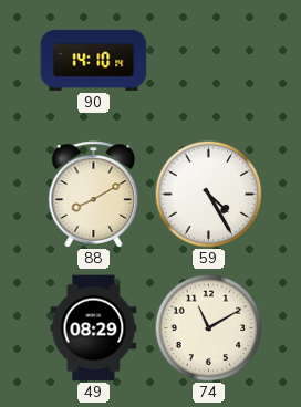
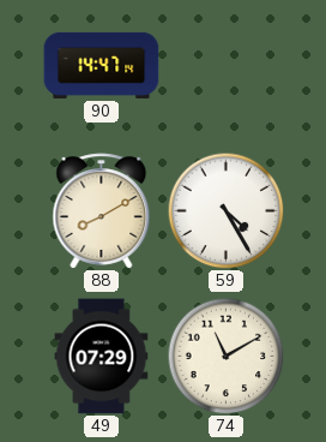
90: 14:10 -> 14:47 (102, 65)
49: 08:29 -> 07:29 (102, 357)
